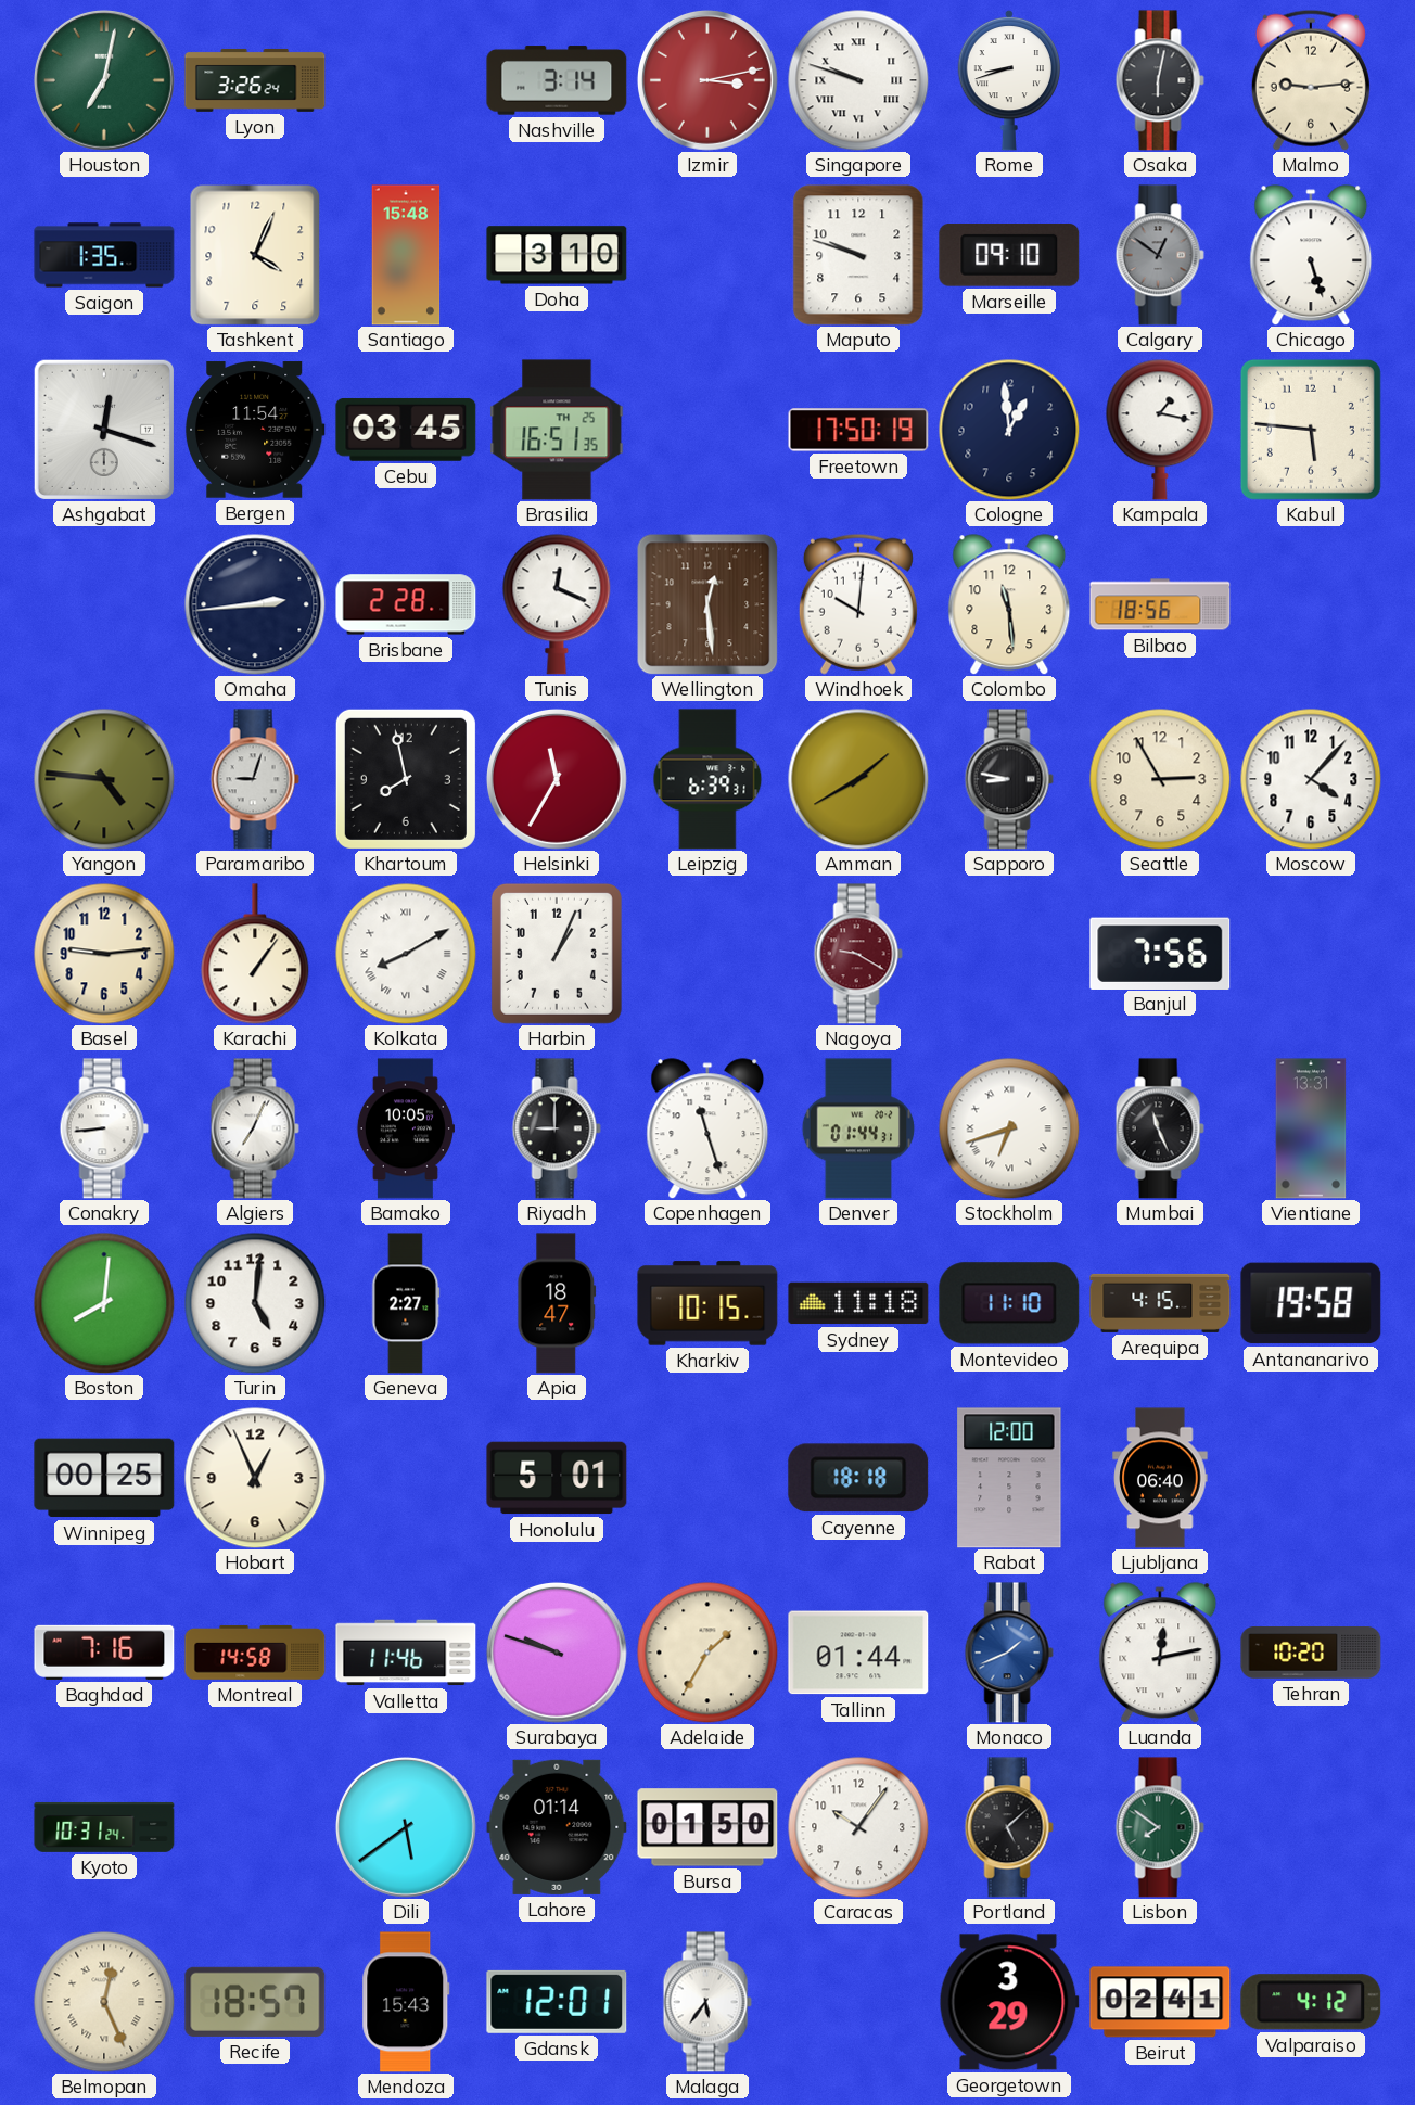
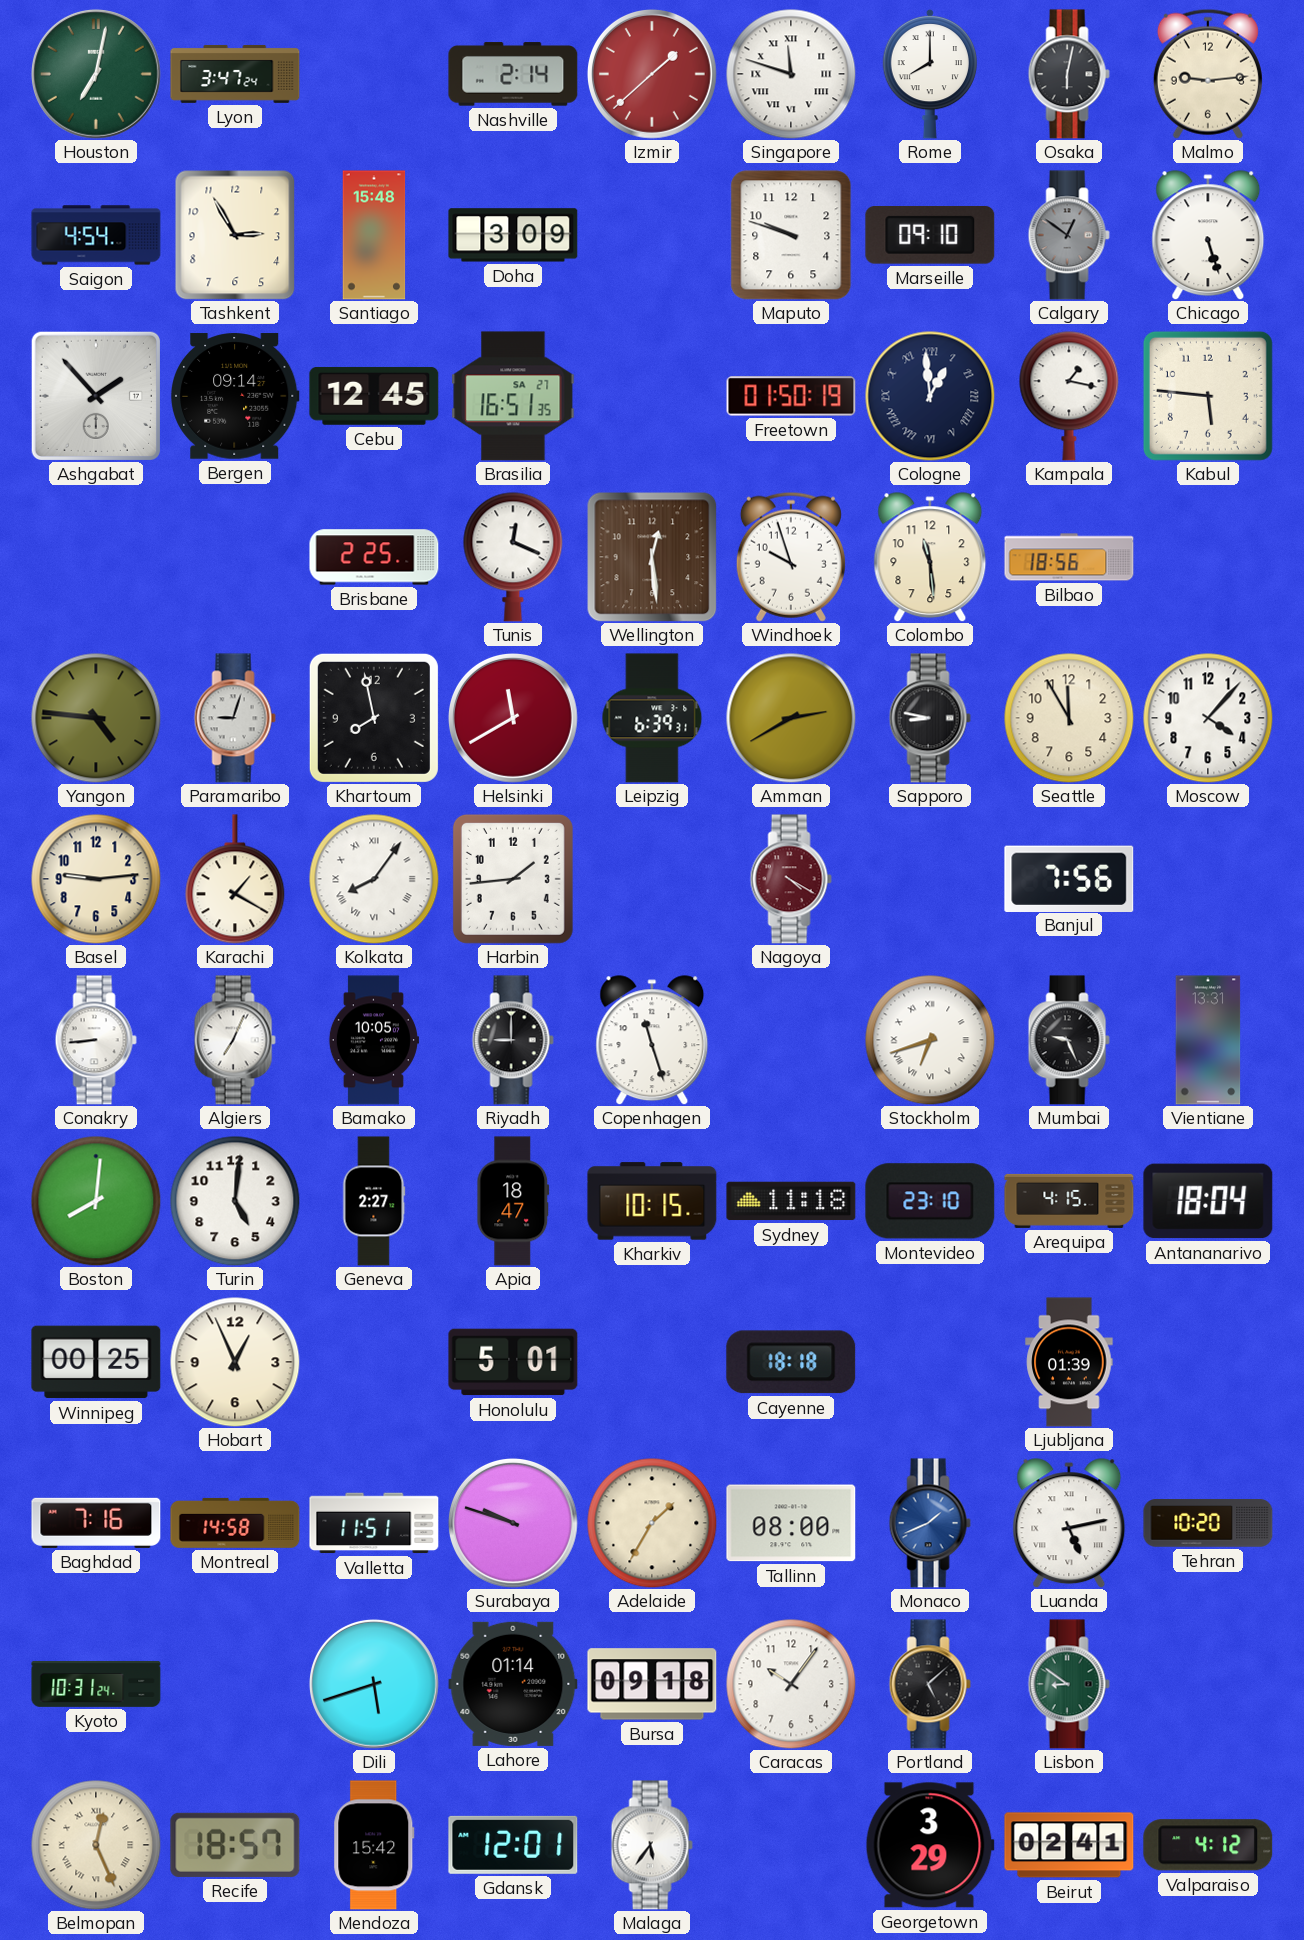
Lyon: 3:26 -> 3:47 (235, 74)
Nashville: 3:14 -> 2:14 (513, 74)
Izmir: 3:13 -> 1:38 (652, 74)
Singapore: 9:48 -> 11:48 (791, 74)
Rome: 8:42 -> 8:00 (930, 74)
Saigon: 1:35 -> 4:54 (96, 235)
Tashkent: 4:04 -> 2:55 (235, 235)
Doha: 3:10 -> 3:09 (513, 235)
Ashgabat: 12:18 -> 1:53 (96, 396)
Bergen: 11:54 -> 09:14 (235, 396)
Cebu: 03:45 -> 12:45 (374, 396)
Brasilia date: TH 25 -> SA 27 (513, 396)
Freetown: 17:50 -> 01:50 (791, 396)
Cologne numerals: Arabic -> Roman (930, 396)
Omaha: 2:44 -> none (255, 604)
Brisbane: 2:28 -> 2:25 (374, 557)
Windhoek: 10:01 -> 9:57 (791, 557)
Helsinki: 11:35 -> 11:40 (513, 718)
Amman: 1:40 -> 2:40 (791, 718)
Seattle: 2:55 -> 11:55 (1069, 718)
Karachi: 1:06 -> 1:20 (235, 879)
Kolkata: 8:10 -> 8:06 (374, 879)
Harbin: 1:04 -> 1:44 (513, 879)
Nagoya: 9:20 -> 4:20 (791, 879)
Denver: 01:44 -> none (858, 1128)
Mumbai: 11:26 -> 9:26 (1069, 1040)
Montevideo: 11:10 -> 23:10 (930, 1201)
Antananarivo: 19:58 -> 18:04 (1208, 1201)
Rabat: 12:00 -> none (1009, 1478)
Ljubljana: 06:40 -> 01:39 (1069, 1362)
Valletta: 11:46 -> 11:51 (374, 1523)
Tallinn: 01:44 -> 08:00 (791, 1523)
Luanda: 12:13 -> 5:13 (1069, 1523)
Dili: 5:39 -> 5:42 (374, 1684)
Bursa: 01:50 -> 09:18 (652, 1684)
Lisbon: 7:51 -> 8:51 (1069, 1684)
Mendoza: 15:43 -> 15:42 (374, 1845)
